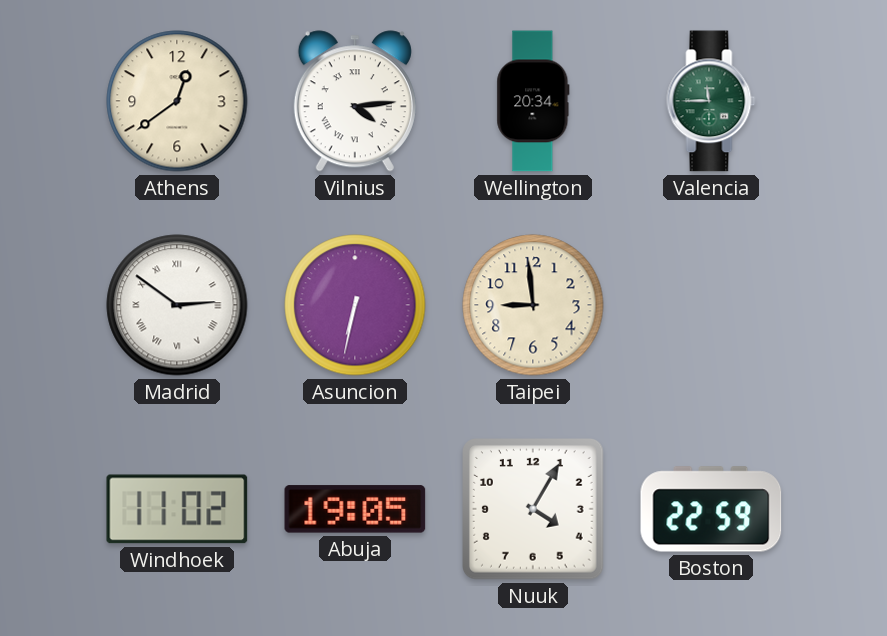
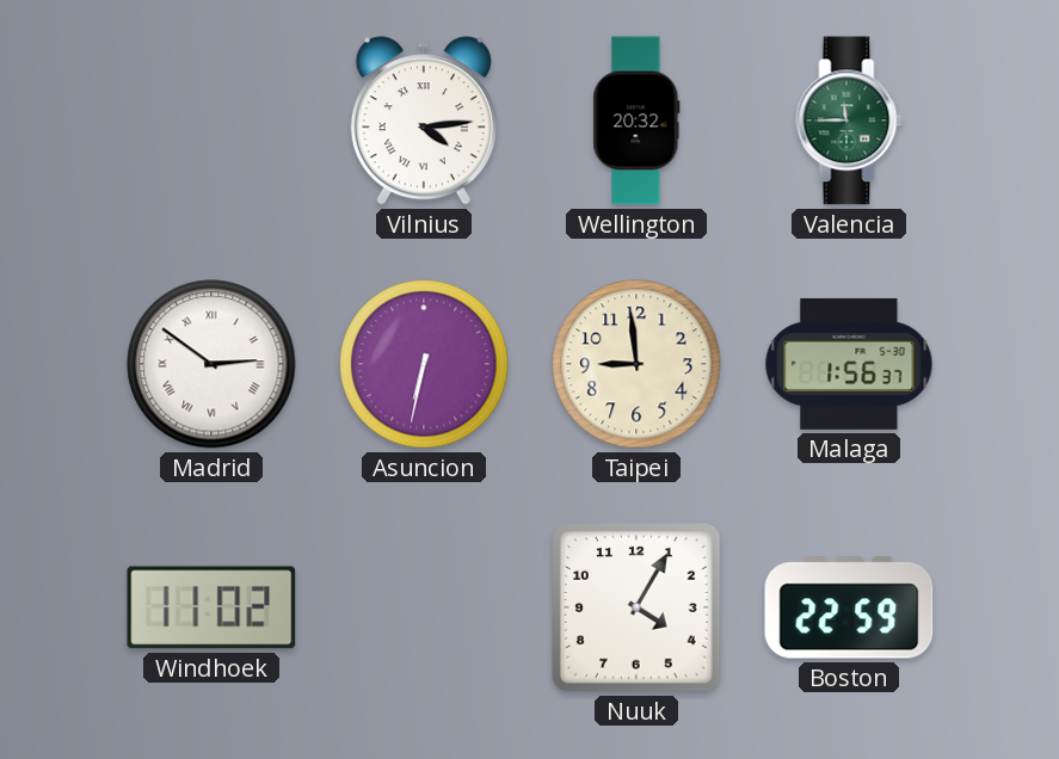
Athens: 12:39 -> none (177, 101)
Wellington: 20:34 -> 20:32 (636, 121)
Malaga: none -> 1:56 (849, 364)
Abuja: 19:05 -> none (355, 509)
